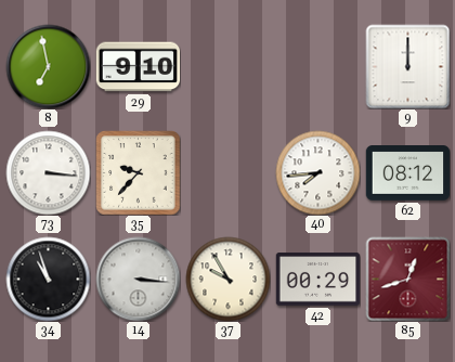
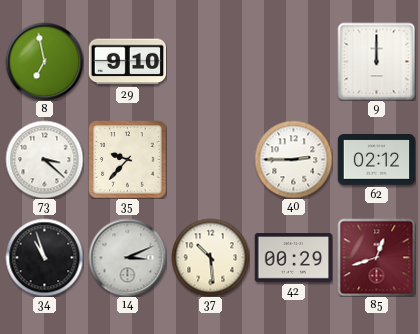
73: 3:16 -> 3:22 (44, 159)
40: 7:44 -> 2:45 (293, 159)
62: 08:12 -> 02:12 (376, 160)
14: 3:16 -> 3:11 (127, 257)
37: 9:55 -> 10:29 (210, 257)
